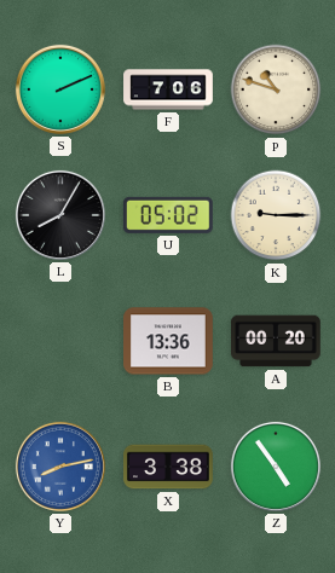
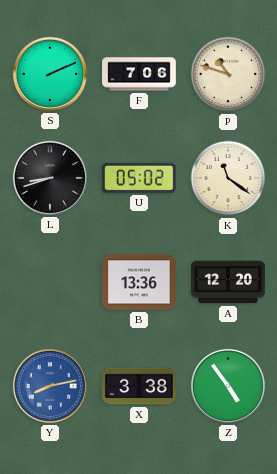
L: 8:05 -> 8:42 (50, 178)
K: 9:15 -> 11:21 (228, 178)
A: 00:20 -> 12:20 (229, 282)
